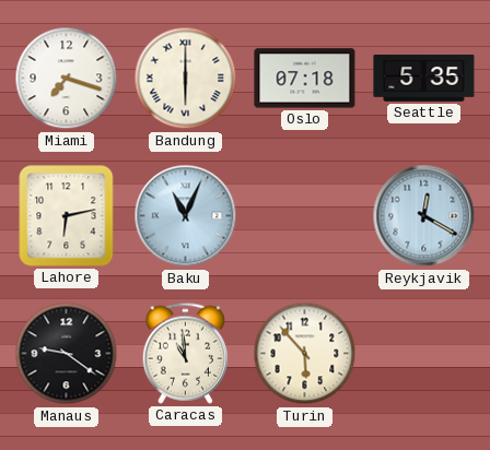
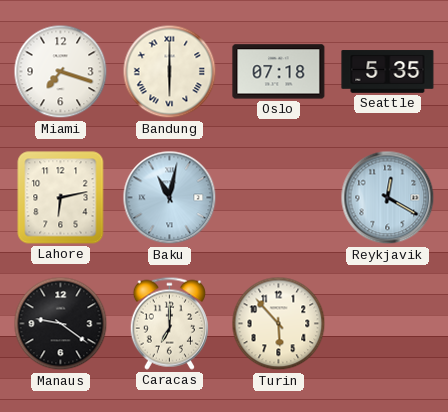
Baku: 11:04 -> 11:02 (170, 198)
Caracas: 10:59 -> 7:00 (169, 323)
